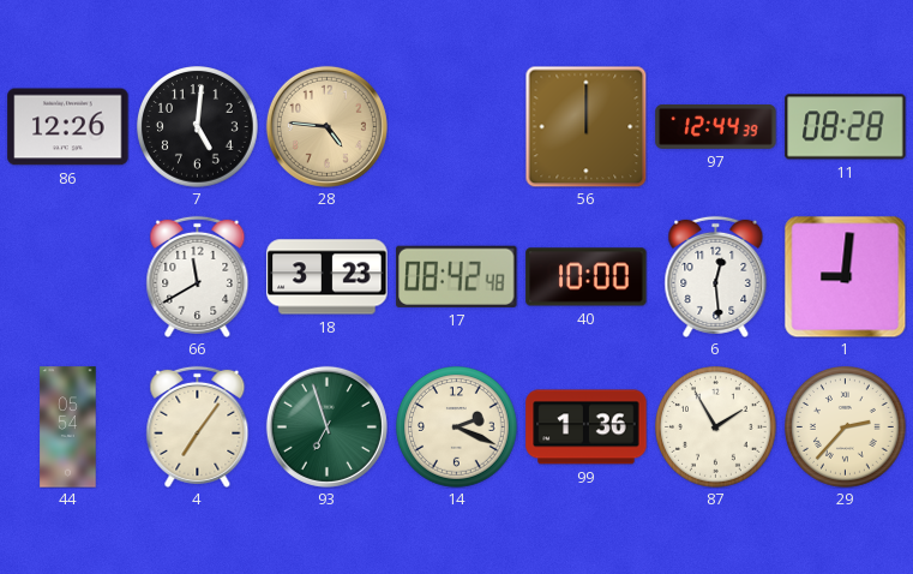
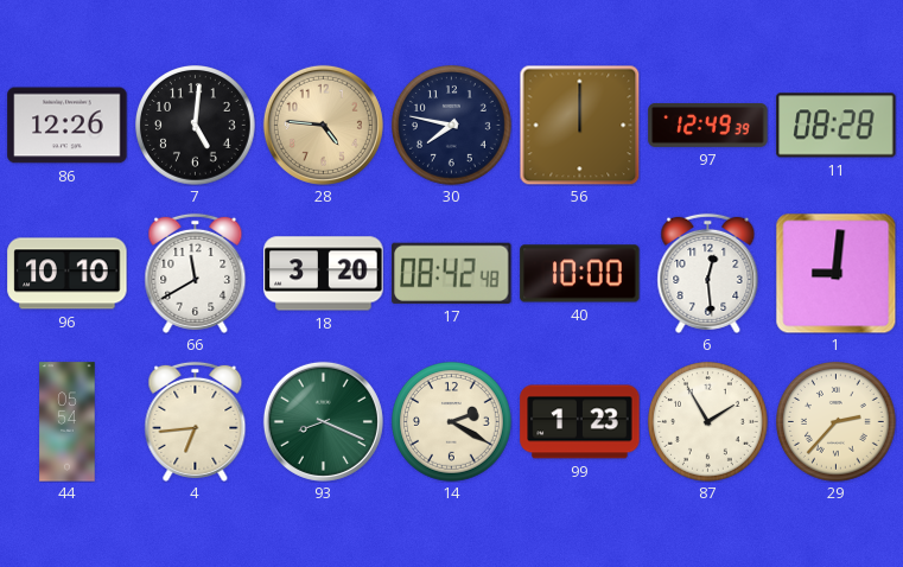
30: none -> 7:47 (452, 126)
97: 12:44 -> 12:49 (708, 126)
96: none -> 10:10 (68, 274)
18: 3:23 -> 3:20 (324, 274)
4: 7:06 -> 6:44 (196, 421)
93: 6:57 -> 8:19 (323, 421)
14: 2:19 -> 2:20 (452, 422)
99: 1:36 -> 1:23 (580, 422)
